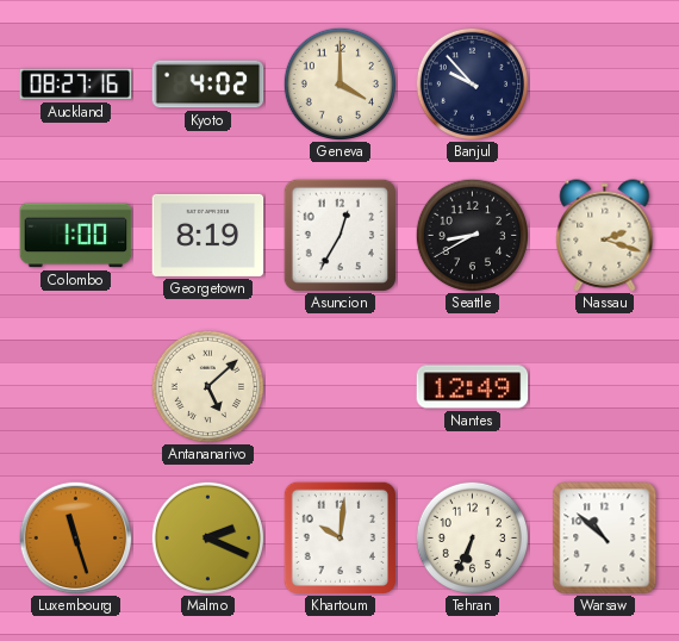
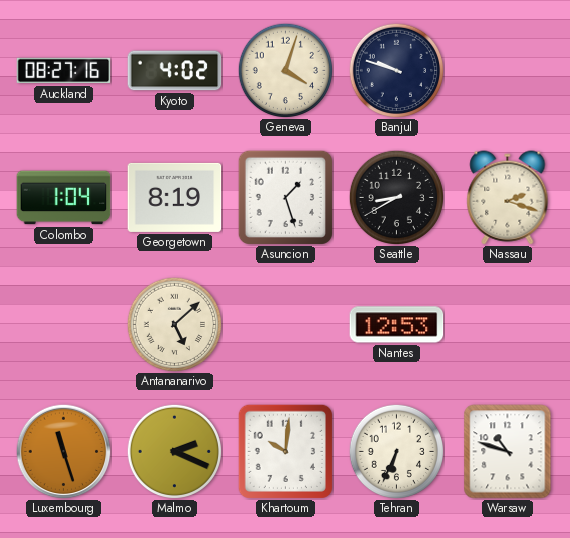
Geneva: 4:00 -> 4:03 (285, 70)
Banjul: 9:53 -> 9:48 (396, 70)
Colombo: 1:00 -> 1:04 (64, 198)
Asuncion: 12:35 -> 1:27 (285, 197)
Nantes: 12:49 -> 12:53 (397, 325)
Warsaw: 10:52 -> 10:48 (508, 452)
